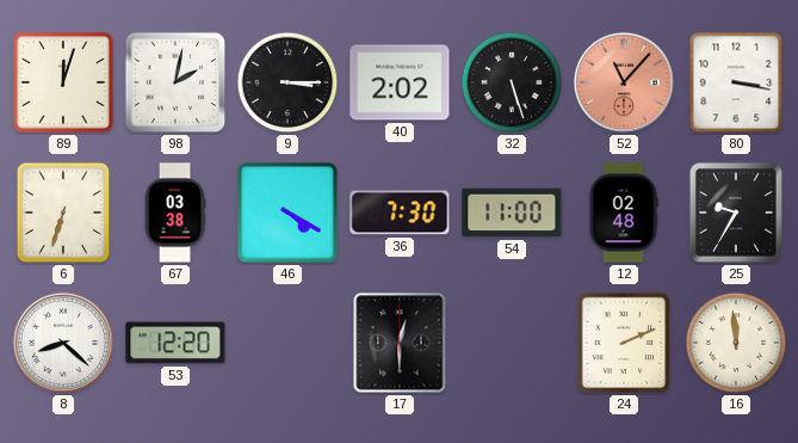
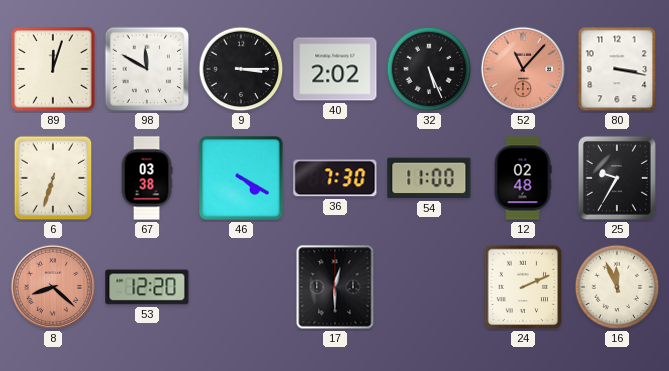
98: 2:02 -> 11:50 (147, 69)
32: 5:27 -> 5:26 (429, 69)
8 dial: white -> salmon (53, 287)
16: 11:59 -> 11:56 (617, 287)
